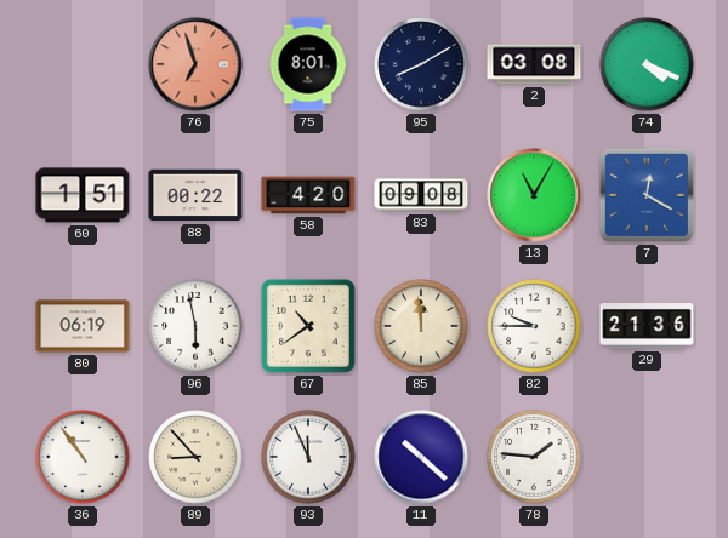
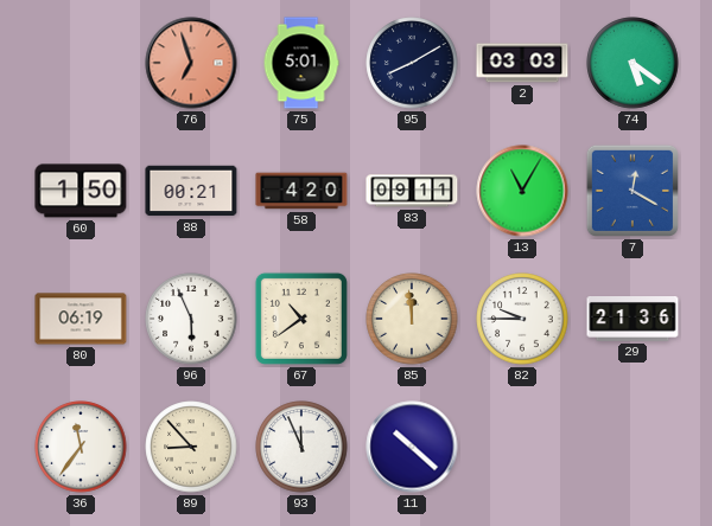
75: 8:01 -> 5:01 (301, 63)
2: 03:08 -> 03:03 (522, 63)
74: 4:19 -> 5:21 (632, 63)
60: 1:51 -> 1:50 (81, 191)
88: 00:22 -> 00:21 (191, 191)
83: 09:08 -> 09:11 (412, 191)
96: 5:58 -> 5:56 (191, 319)
36: 10:54 -> 11:36 (81, 447)
78: 1:46 -> none (534, 457)
